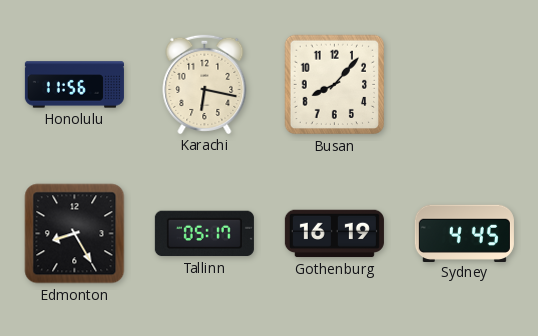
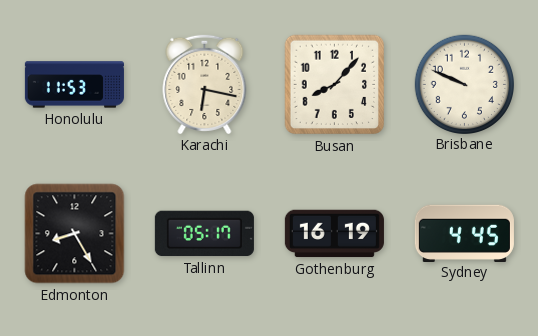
Honolulu: 11:56 -> 11:53 (74, 85)
Brisbane: none -> 9:49 (464, 84)
